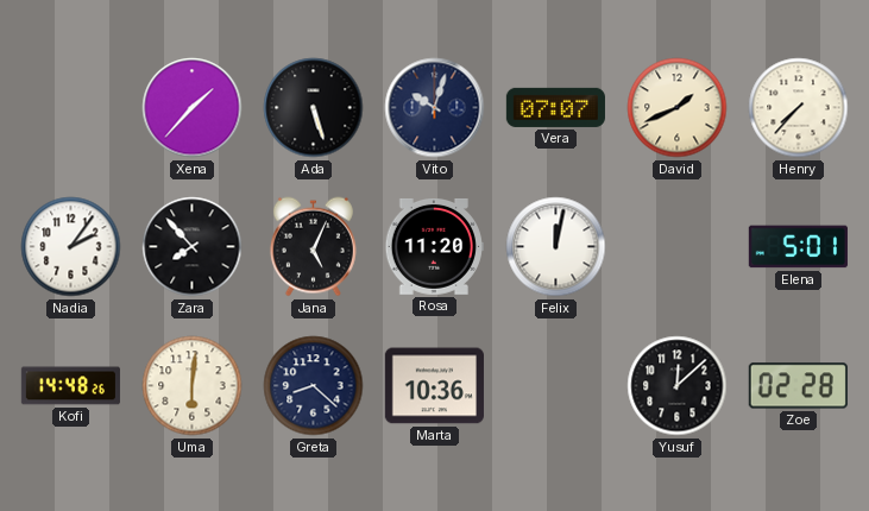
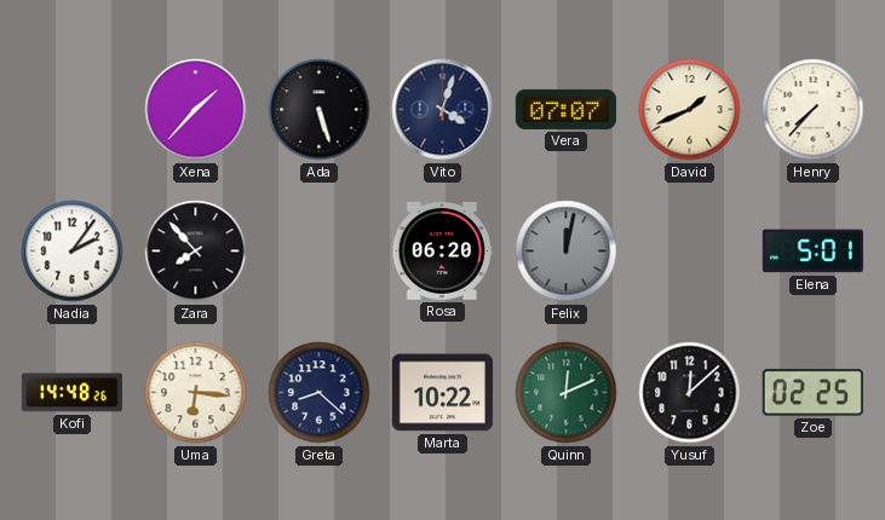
Vito: 10:03 -> 4:03 (443, 110)
Jana: 5:04 -> none (313, 247)
Rosa: 11:20 -> 06:20 (442, 250)
Felix dial: white -> grey (567, 252)
Uma: 6:01 -> 6:16 (196, 393)
Marta: 10:36 -> 10:22 (442, 393)
Quinn: none -> 12:11 (567, 393)
Zoe: 02:28 -> 02:25 (812, 393)
